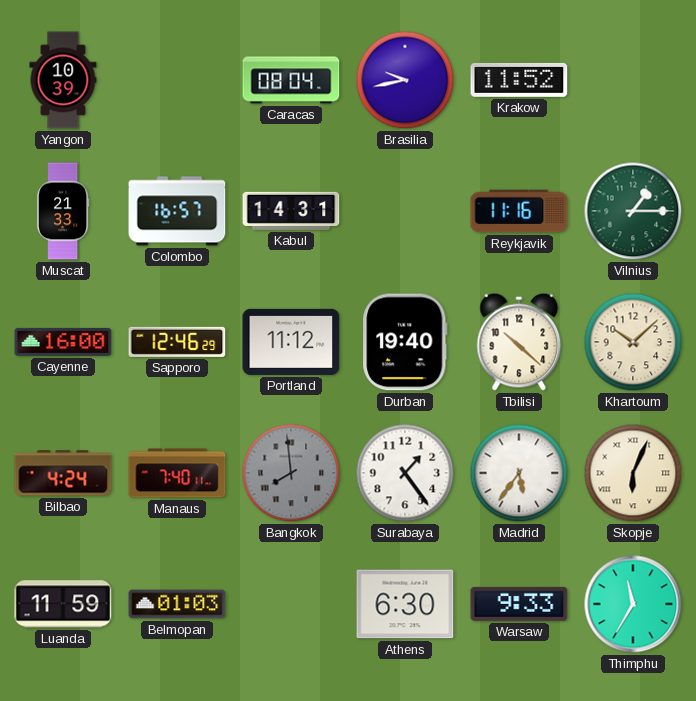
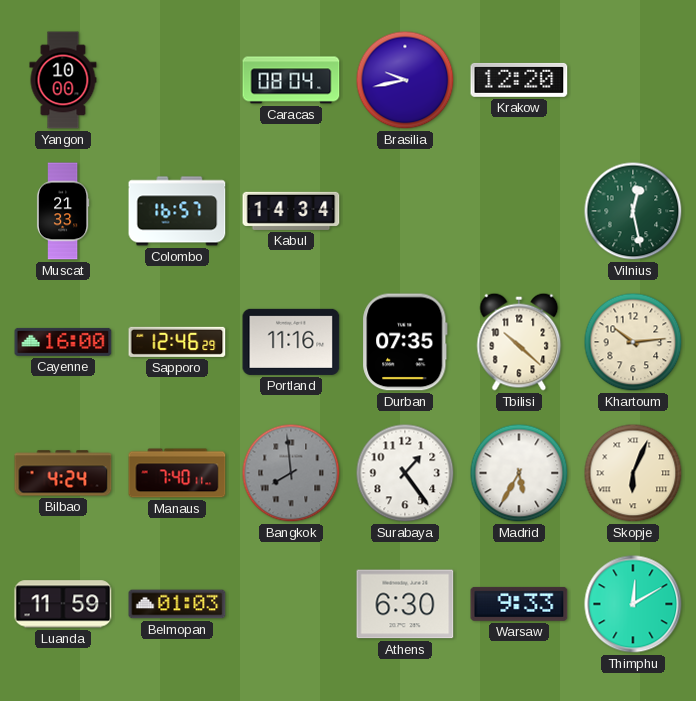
Yangon: 10:39 -> 10:00 (63, 80)
Krakow: 11:52 -> 12:20 (519, 80)
Kabul: 14:31 -> 14:34 (291, 211)
Reykjavik: 11:16 -> none (519, 211)
Vilnius: 1:15 -> 12:28 (633, 211)
Portland: 11:12 -> 11:16 (291, 342)
Durban: 19:40 -> 07:35 (405, 342)
Khartoum: 10:08 -> 10:14 (633, 342)
Madrid: 5:36 -> 5:35 (519, 473)
Thimphu: 11:35 -> 12:10 (633, 604)
